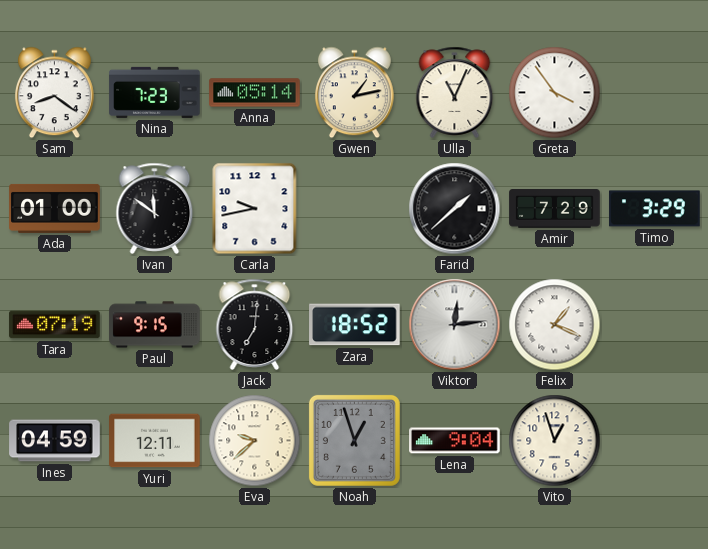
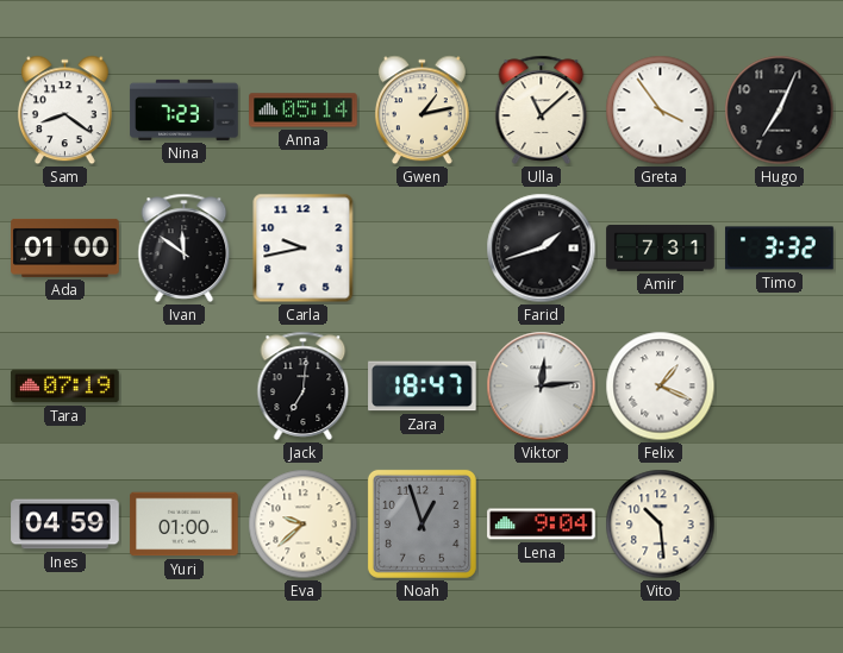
Ulla: 11:04 -> 11:08 (542, 109)
Hugo: none -> 7:04 (780, 111)
Farid: 1:38 -> 1:42 (542, 249)
Amir: 7:29 -> 7:31 (661, 249)
Timo: 3:29 -> 3:32 (780, 249)
Paul: 9:15 -> none (155, 325)
Zara: 18:52 -> 18:47 (423, 387)
Yuri: 12:11 -> 01:00 (185, 525)
Vito: 12:57 -> 10:29 (661, 525)
